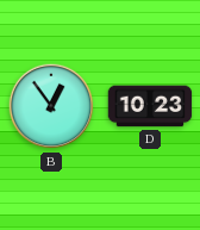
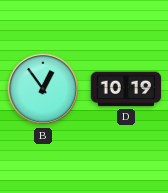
D: 10:23 -> 10:19 (126, 89)
